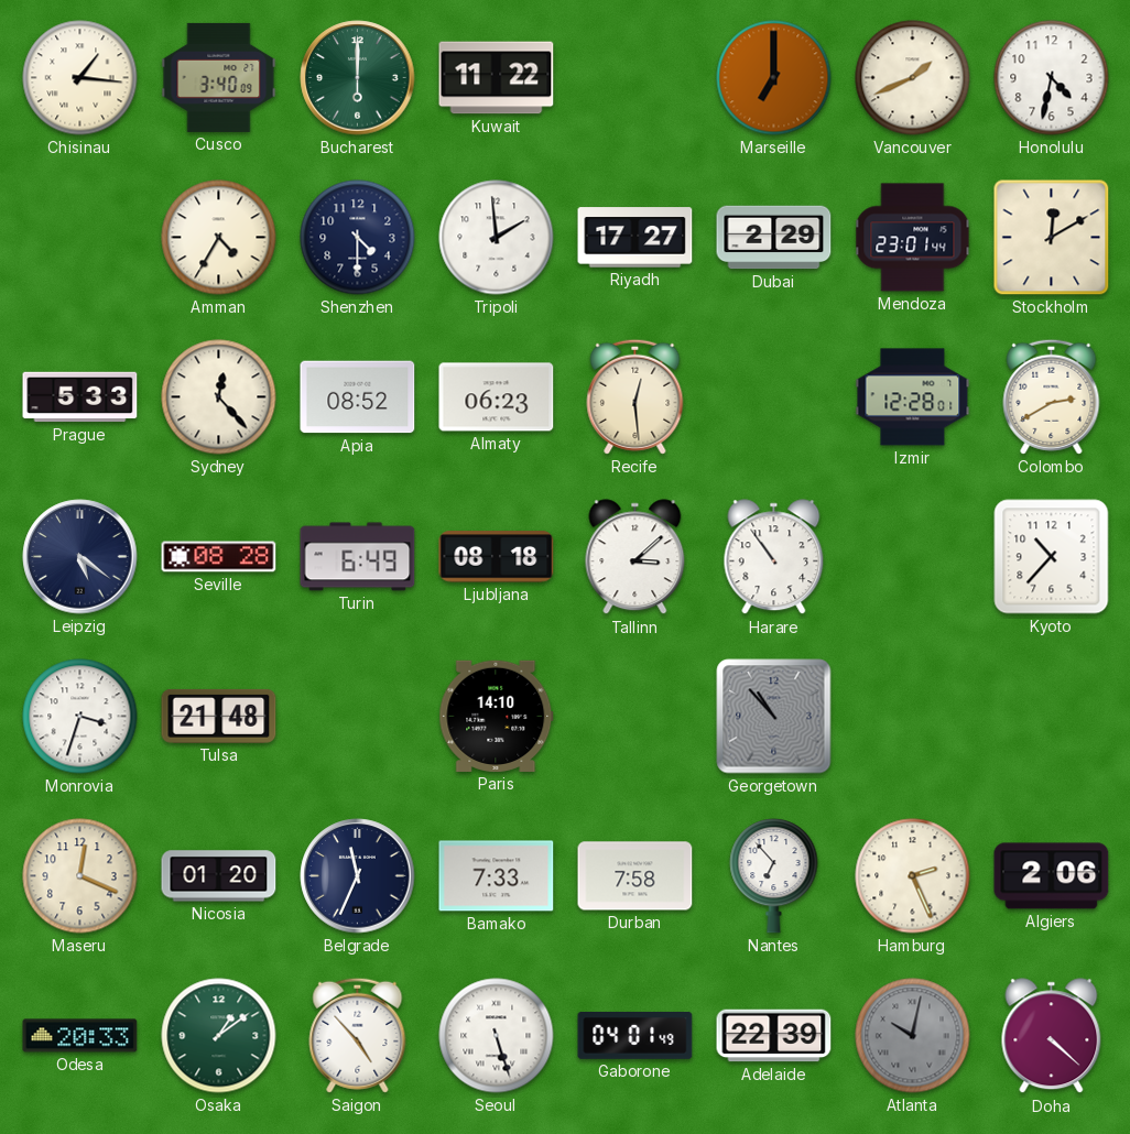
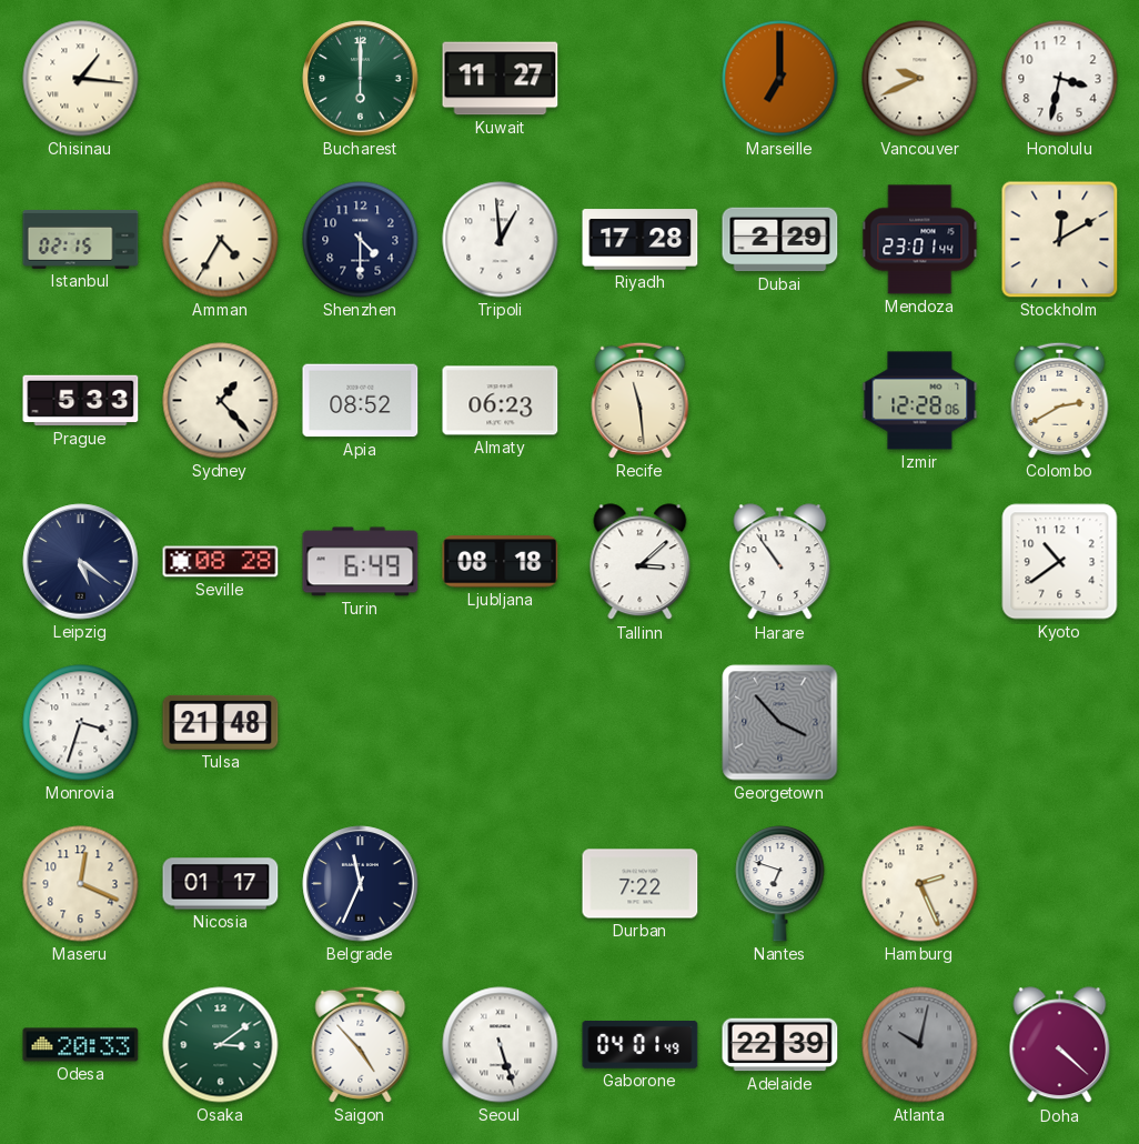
Cusco: 3:40 -> none (219, 77)
Kuwait: 11:22 -> 11:27 (501, 79)
Vancouver: 1:41 -> 9:41 (920, 79)
Honolulu: 4:32 -> 3:32 (1060, 79)
Istanbul: none -> 02:15 (81, 240)
Tripoli: 1:59 -> 12:59 (501, 240)
Riyadh: 17:27 -> 17:28 (641, 240)
Sydney: 12:23 -> 1:23 (221, 401)
Recife: 12:29 -> 11:29 (641, 400)
Izmir: 12:28:01 -> 12:28:06 (920, 401)
Kyoto: 10:37 -> 10:39 (1060, 562)
Paris: 14:10 -> none (497, 716)
Georgetown: 10:53 -> 3:53 (780, 723)
Nicosia: 01:20 -> 01:17 (221, 884)
Bamako: 7:33 -> none (497, 876)
Durban: 7:58 -> 7:22 (641, 884)
Nantes: 6:53 -> 6:48 (780, 884)
Algiers: 2:06 -> none (1052, 876)
Osaka: 1:09 -> 3:09 (221, 1045)
